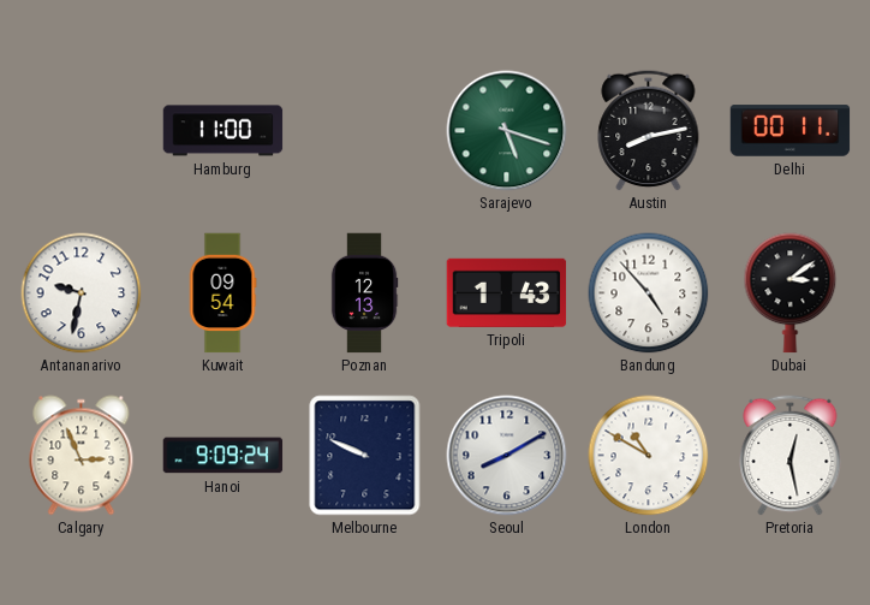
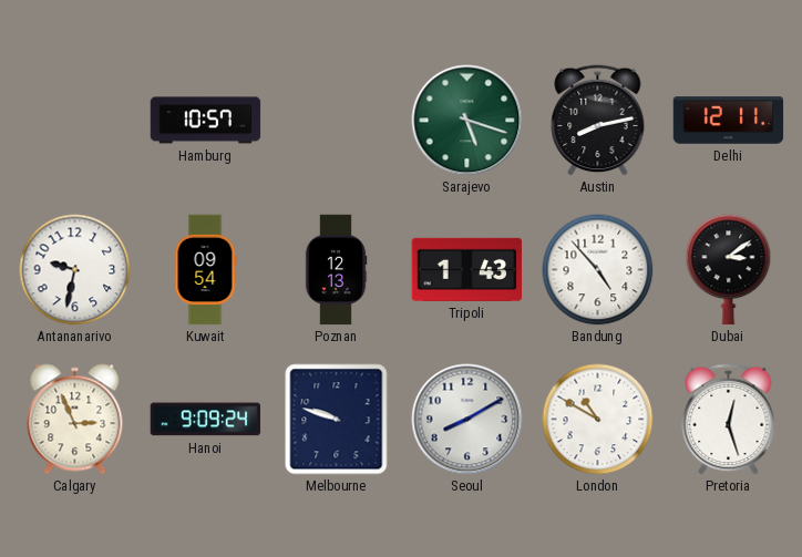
Hamburg: 11:00 -> 10:57 (206, 121)
Delhi: 00:11 -> 12:11 (729, 121)
Melbourne: 9:49 -> 9:48 (337, 420)
Pretoria: 12:28 -> 12:27 (729, 419)
